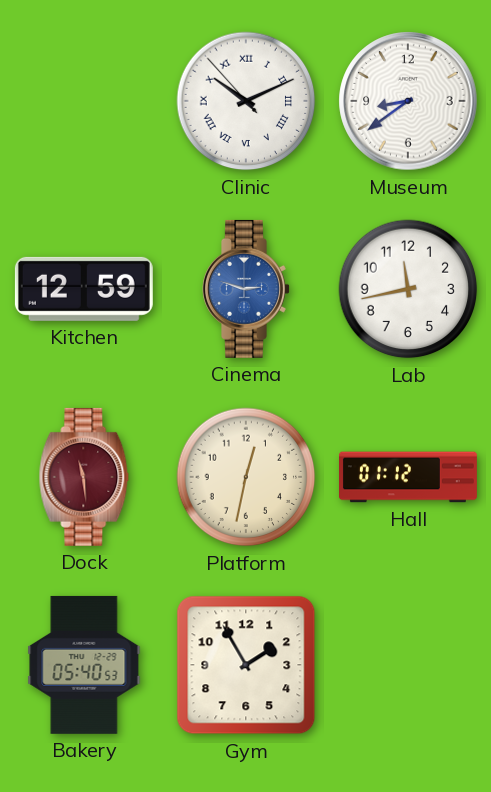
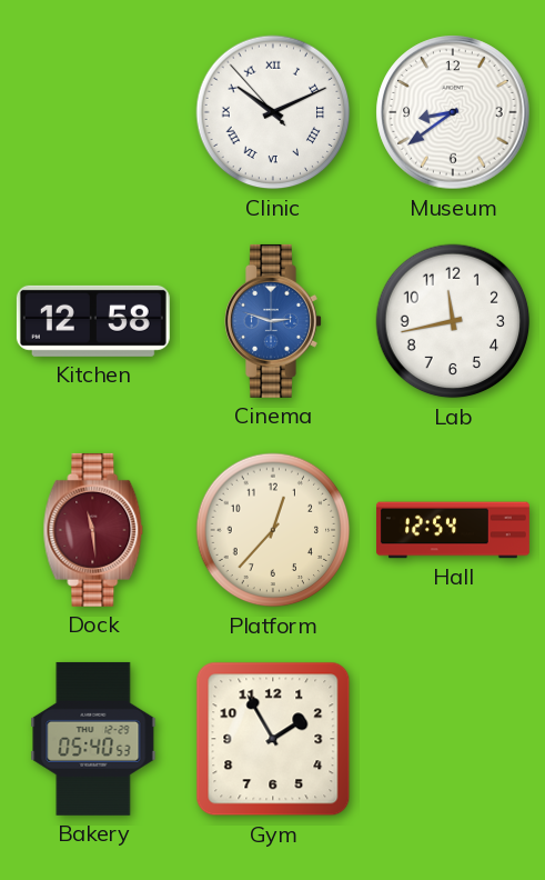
Kitchen: 12:59 -> 12:58 (93, 321)
Platform: 12:32 -> 12:37 (273, 530)
Hall: 01:12 -> 12:54 (454, 530)
